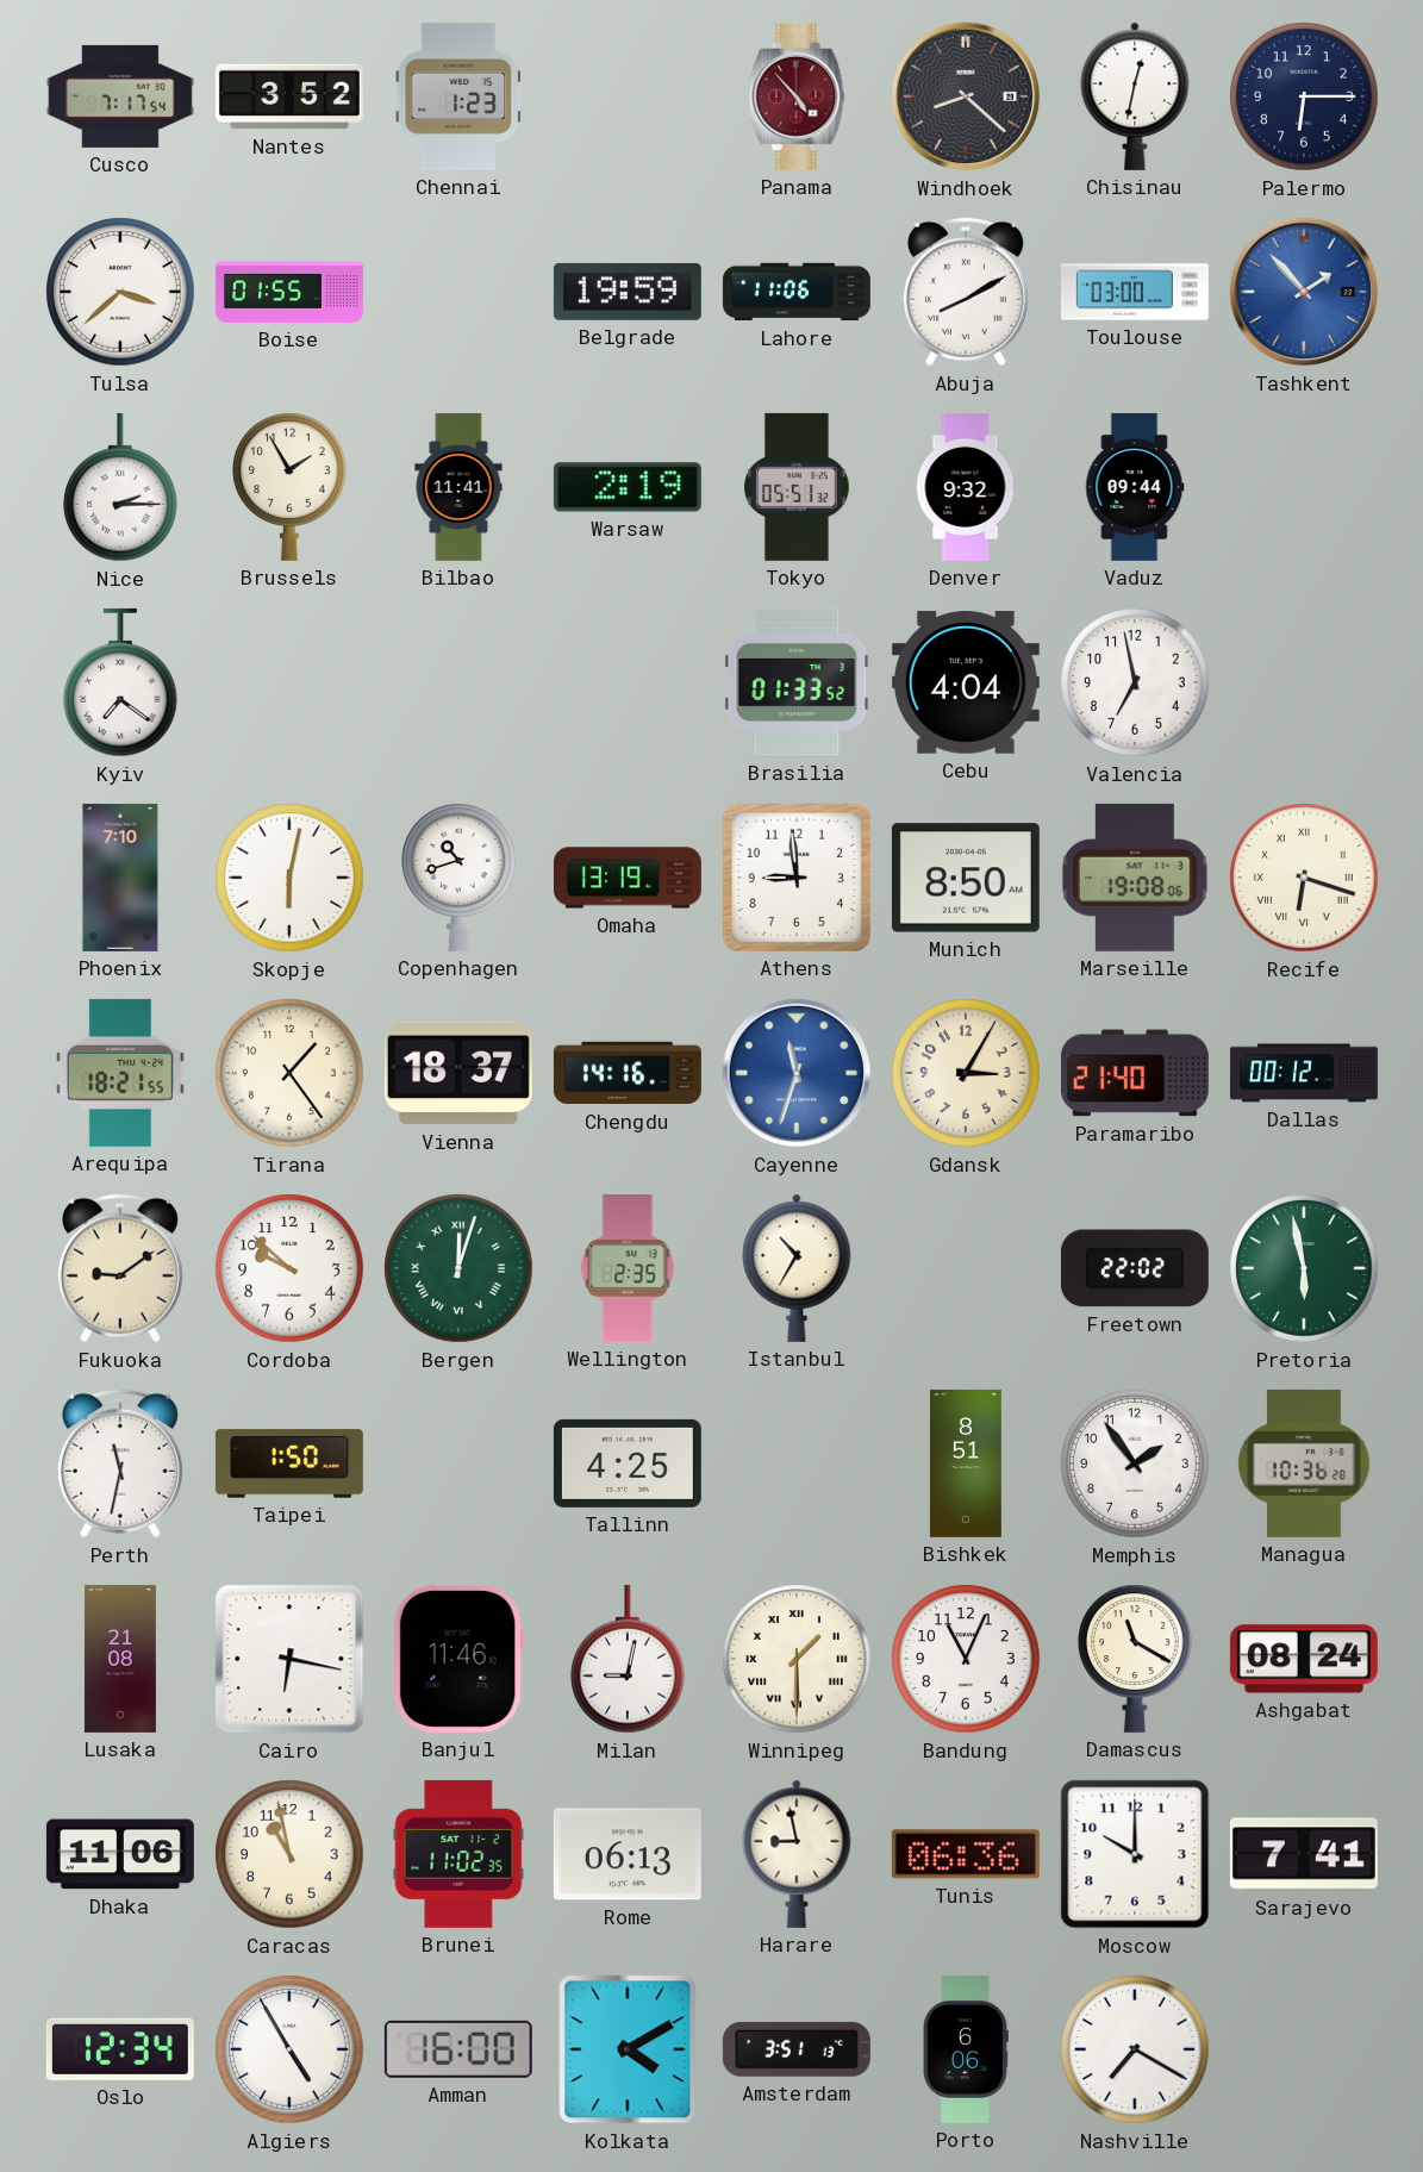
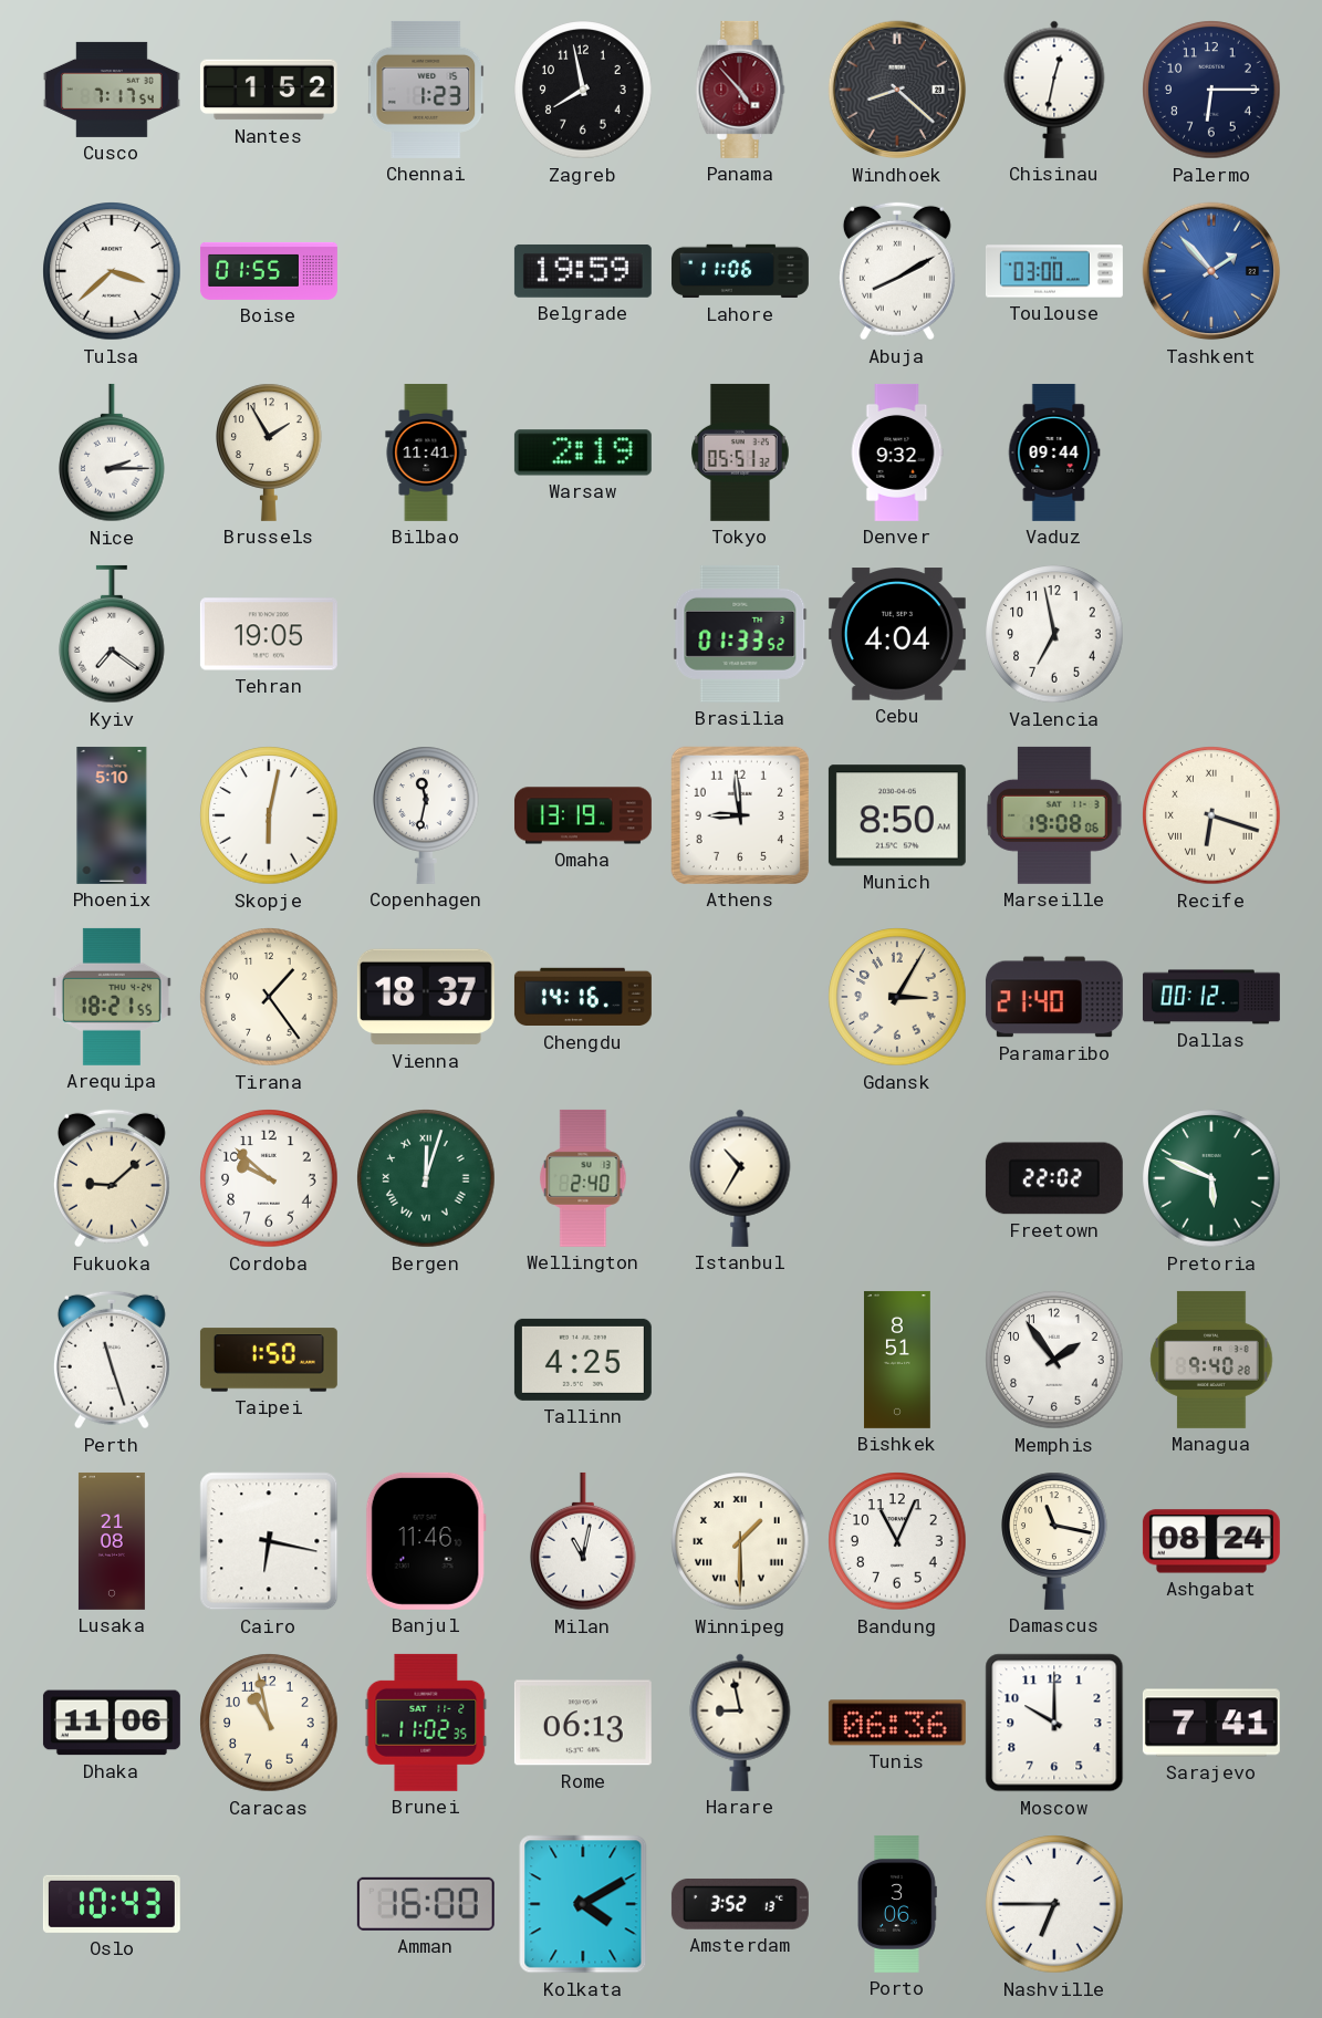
Nantes: 3:52 -> 1:52 (269, 90)
Zagreb: none -> 7:58 (583, 90)
Tehran: none -> 19:05 (269, 634)
Phoenix: 7:10 -> 5:10 (112, 815)
Copenhagen: 10:42 -> 11:32 (426, 815)
Cayenne: 11:33 -> none (797, 1073)
Fukuoka: 9:09 -> 9:08 (112, 1178)
Wellington: 2:35 -> 2:40 (583, 1178)
Pretoria: 5:58 -> 5:49 (1211, 1178)
Perth: 11:32 -> 11:27 (112, 1360)
Managua: 10:36 -> 9:40 (1211, 1360)
Milan: 9:02 -> 11:02 (583, 1541)
Damascus: 11:20 -> 11:17 (1054, 1541)
Oslo: 12:34 -> 10:43 (112, 1904)
Algiers: 4:55 -> none (289, 2049)
Amsterdam: 3:51 -> 3:52 (740, 1904)
Porto: 6:06 -> 3:06 (897, 1904)
Nashville: 7:20 -> 6:45 (1054, 1904)
